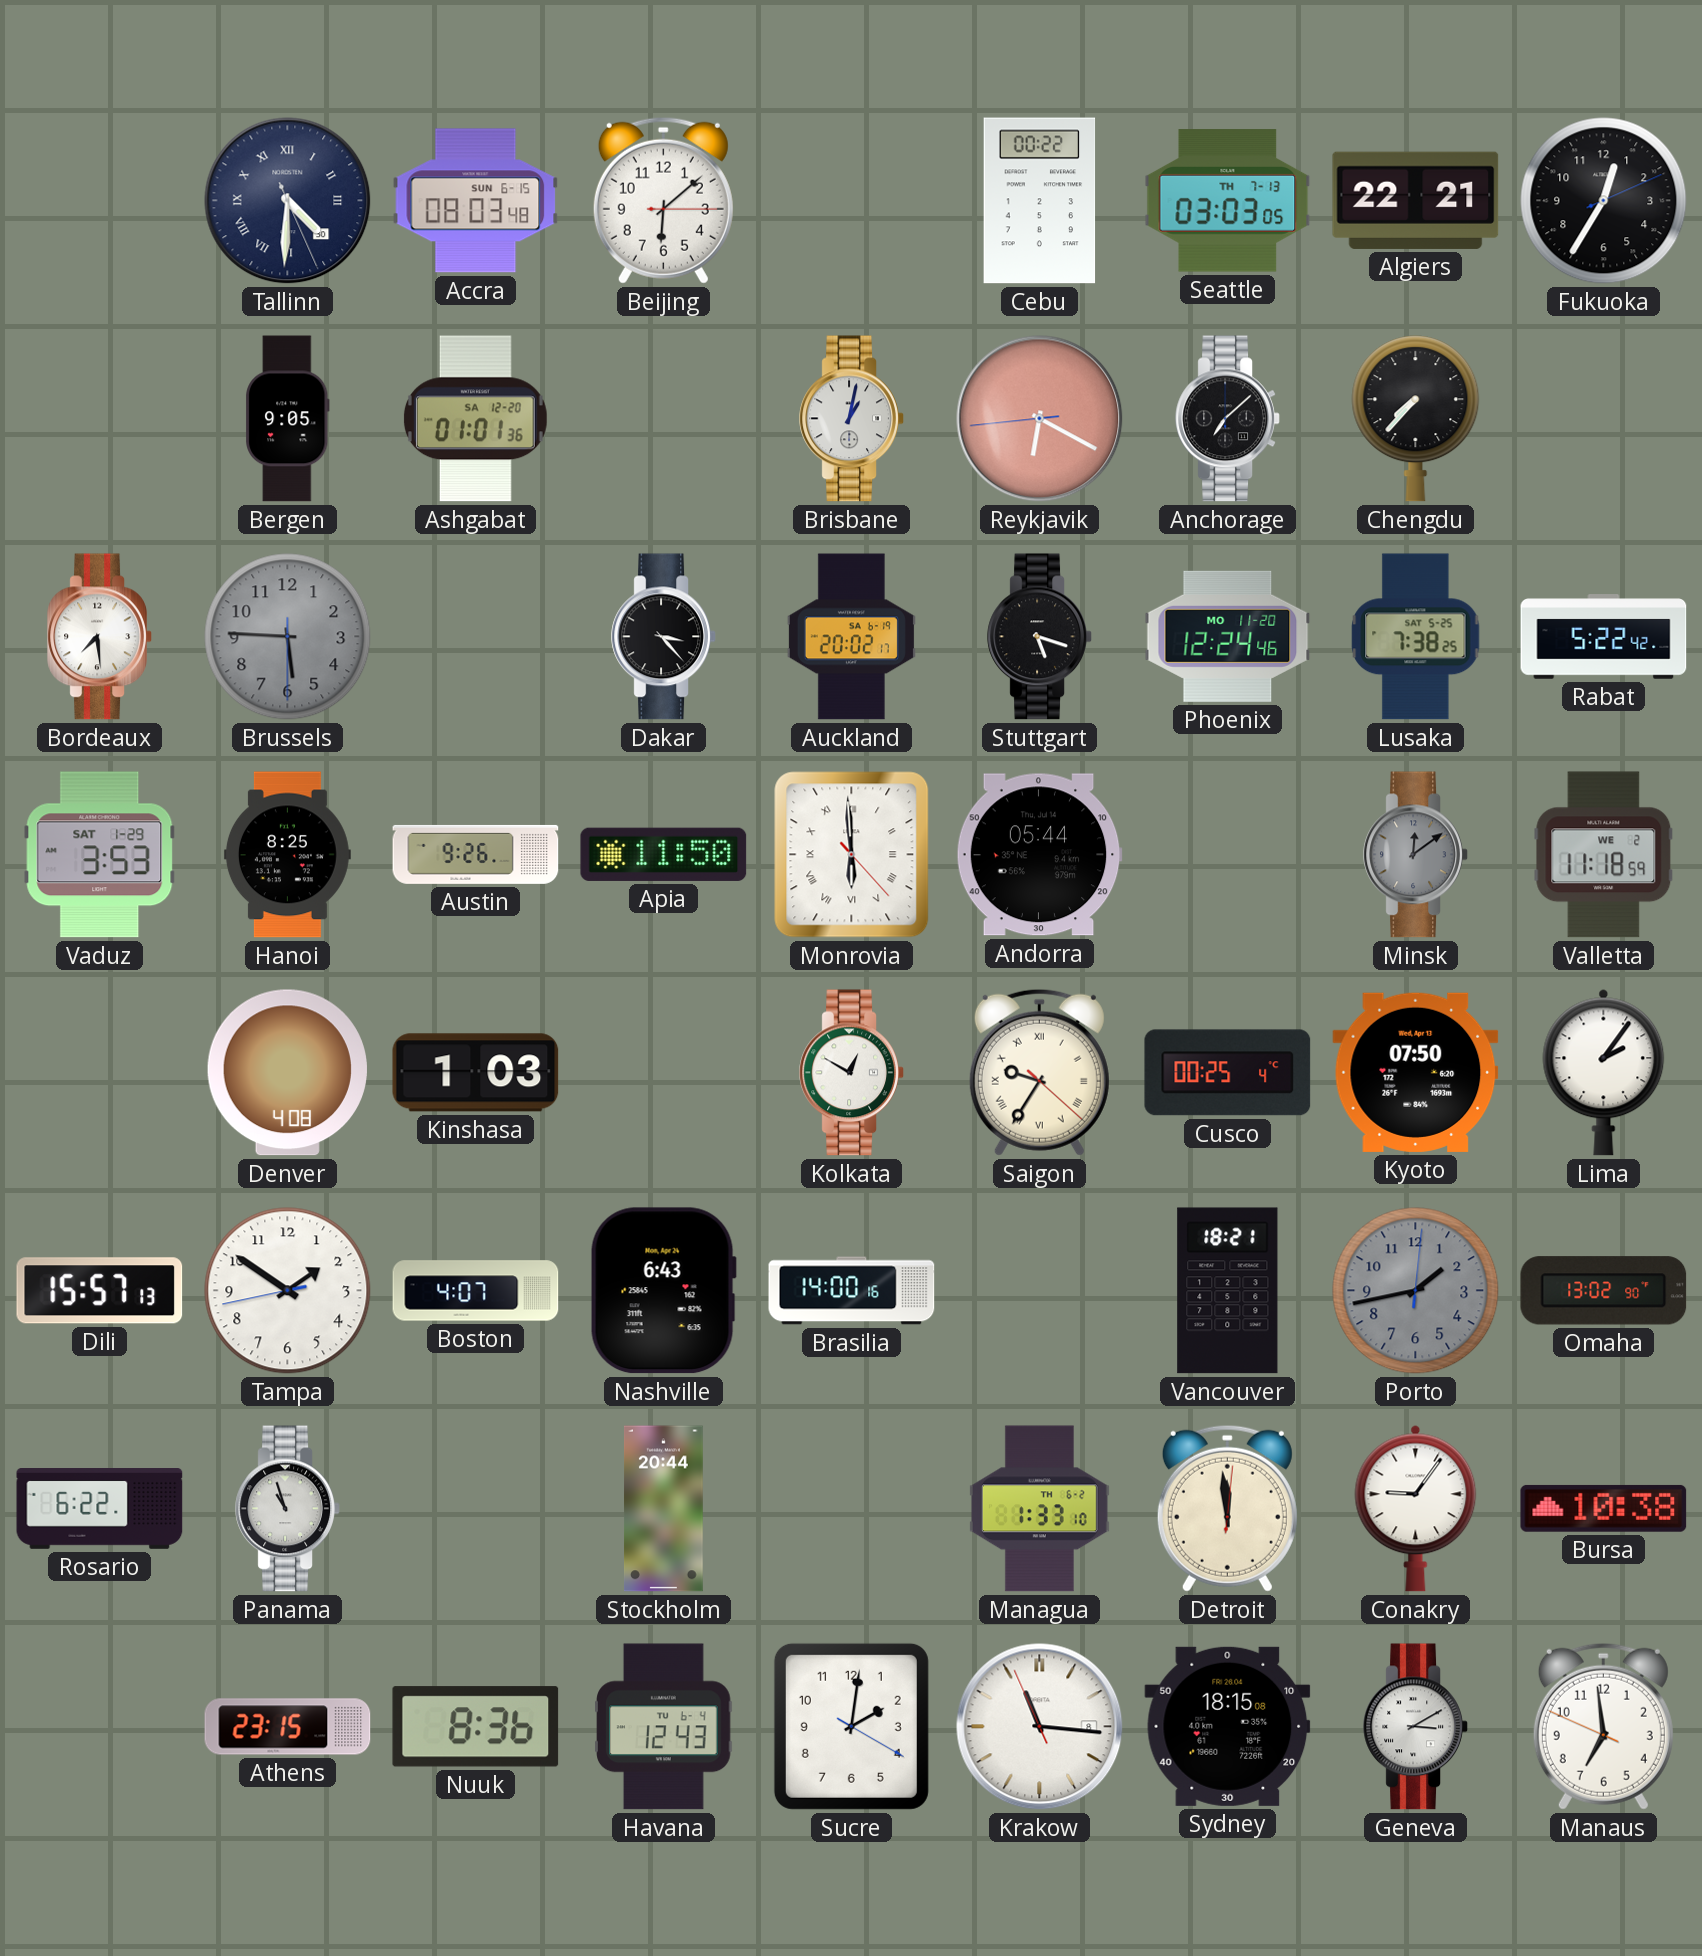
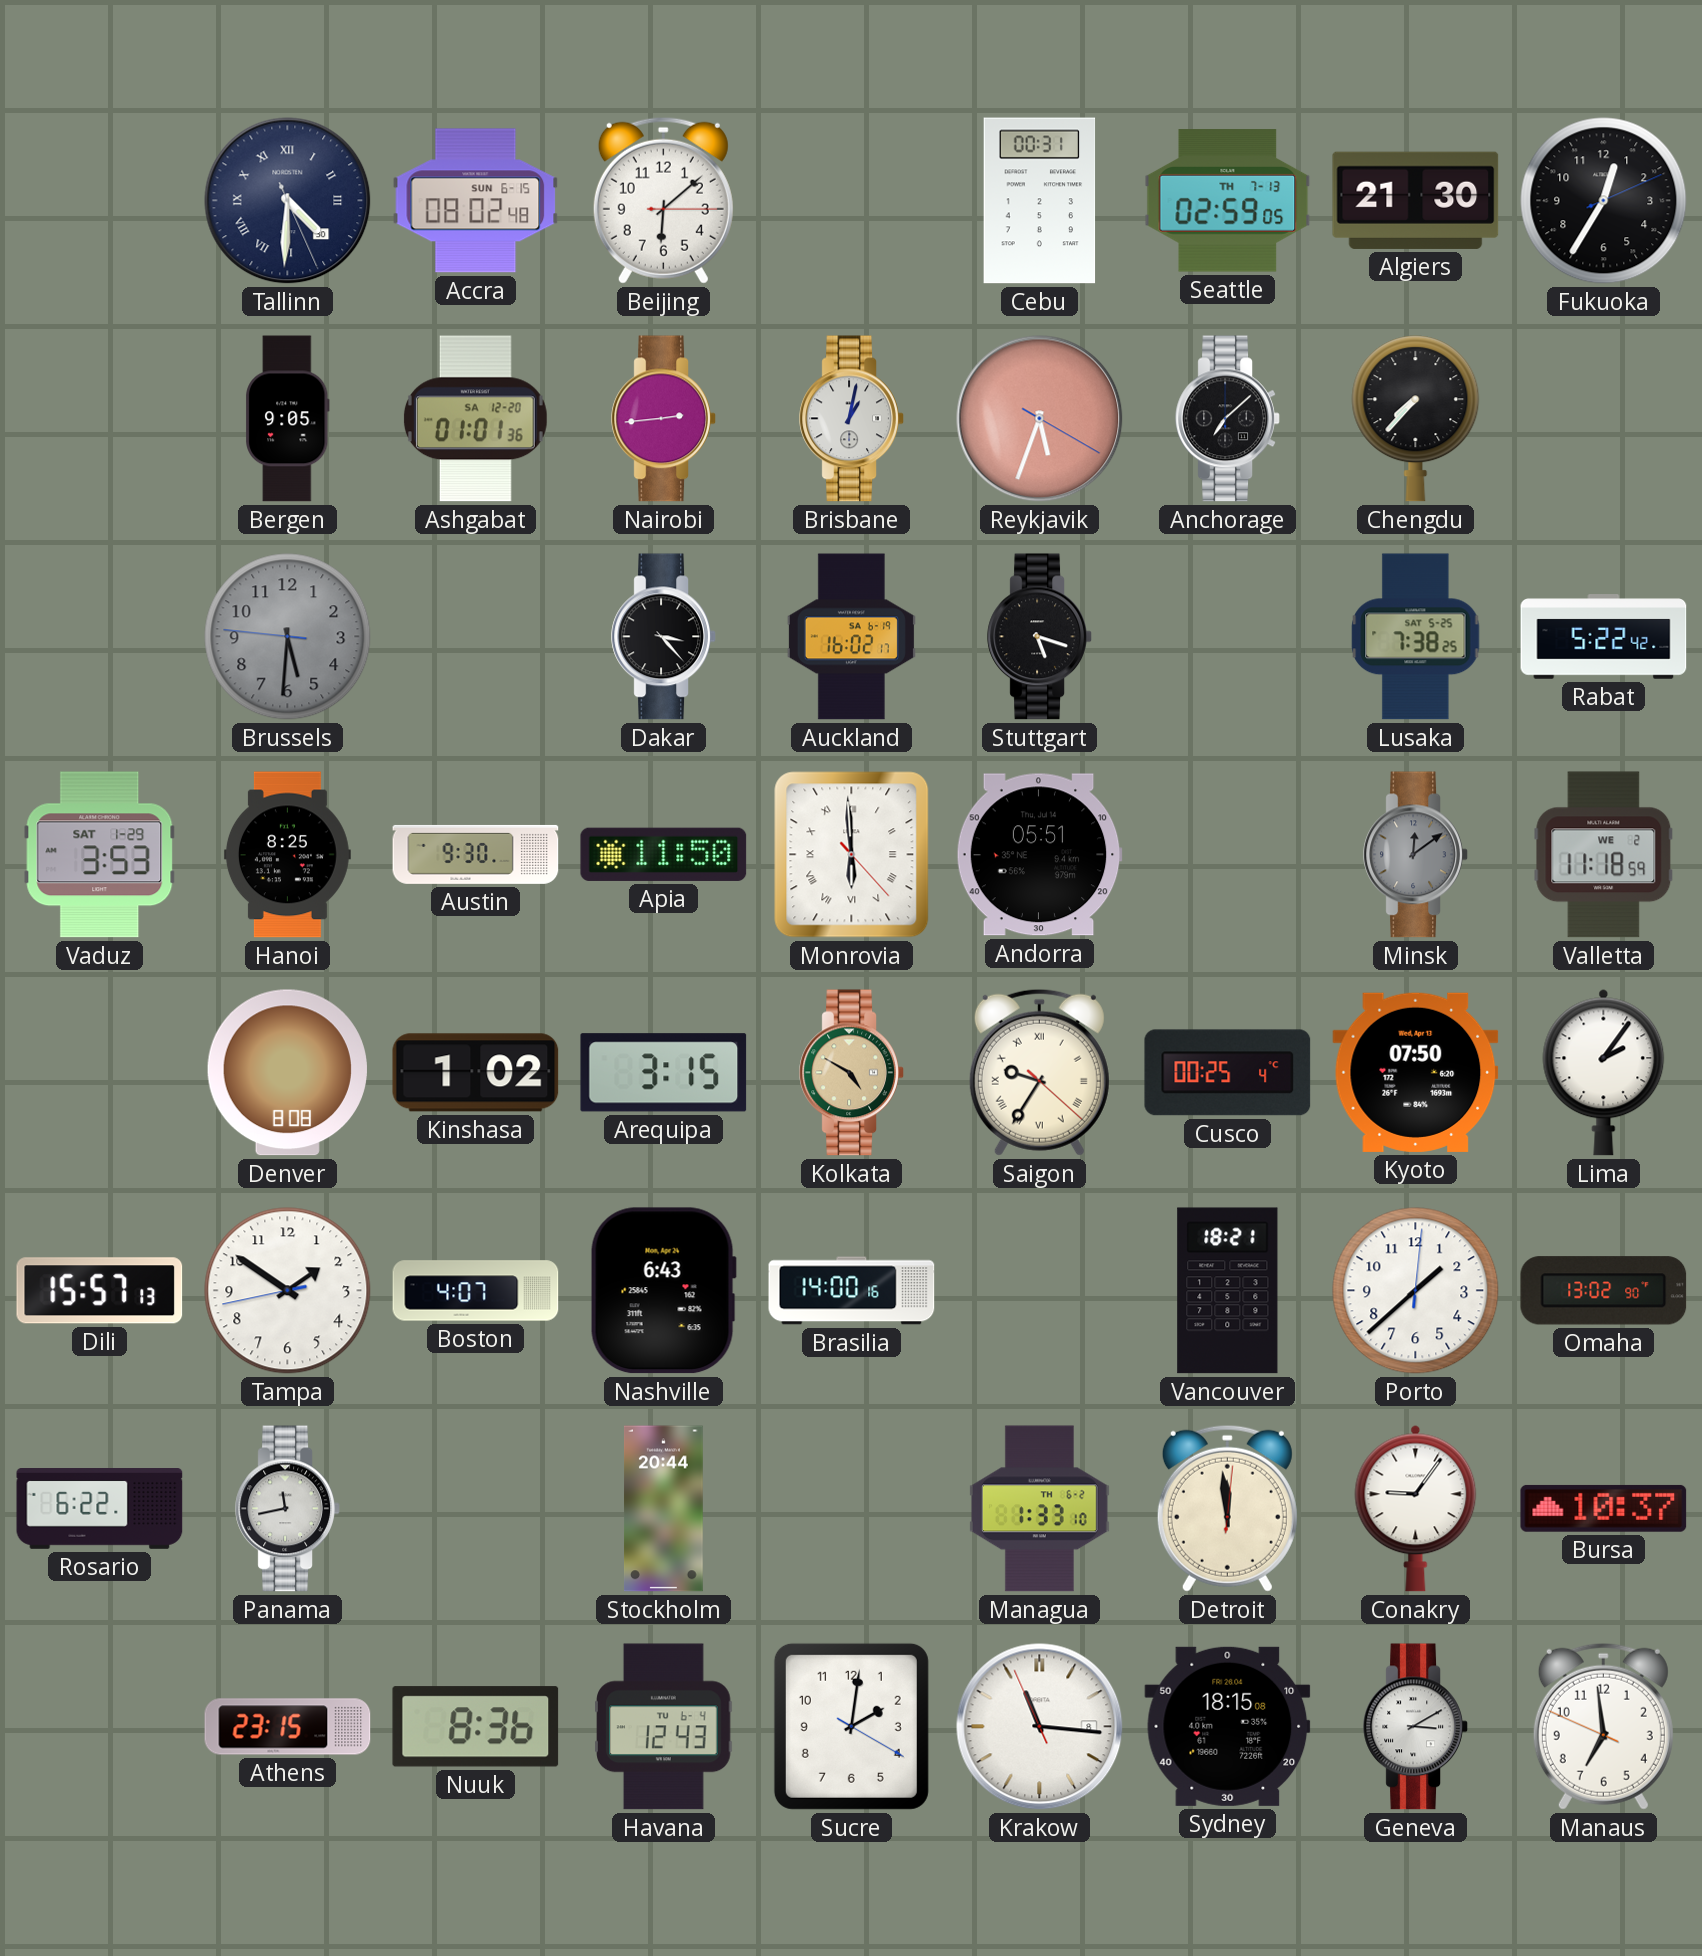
Accra: 08:03 -> 08:02 (476, 201)
Cebu: 00:22 -> 00:31 (1040, 201)
Seattle: 03:03 -> 02:59 (1228, 201)
Algiers: 22:21 -> 21:30 (1416, 200)
Nairobi: none -> 2:44 (664, 419)
Reykjavik: 6:19 -> 5:33 (1040, 419)
Bordeaux: 7:29 -> none (100, 637)
Brussels: 5:45 -> 5:30 (288, 637)
Auckland: 20:02 -> 16:02 (851, 637)
Phoenix: 12:24 -> none (1228, 636)
Austin: 9:26 -> 9:30 (476, 854)
Andorra: 05:44 -> 05:51 (1039, 855)
Denver: 4:08 -> 8:08 (287, 1073)
Kinshasa: 1:03 -> 1:02 (476, 1073)
Arequipa: none -> 3:15 (664, 1073)
Kolkata: 12:50 -> 4:50 (852, 1073)
Kolkata dial: white -> champagne (852, 1073)
Porto: 1:43 -> 1:38 (1416, 1291)
Porto dial: grey -> white (1416, 1291)
Panama: 10:57 -> 11:43 (288, 1509)
Bursa: 10:38 -> 10:37 (1604, 1508)
